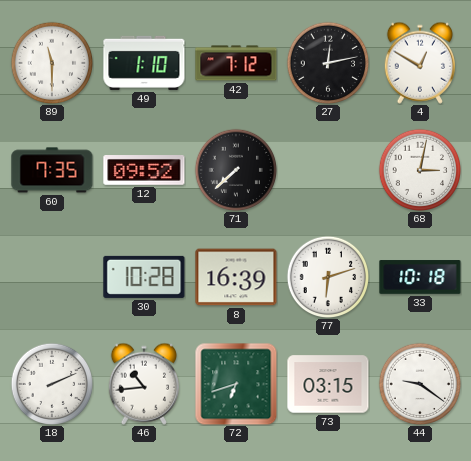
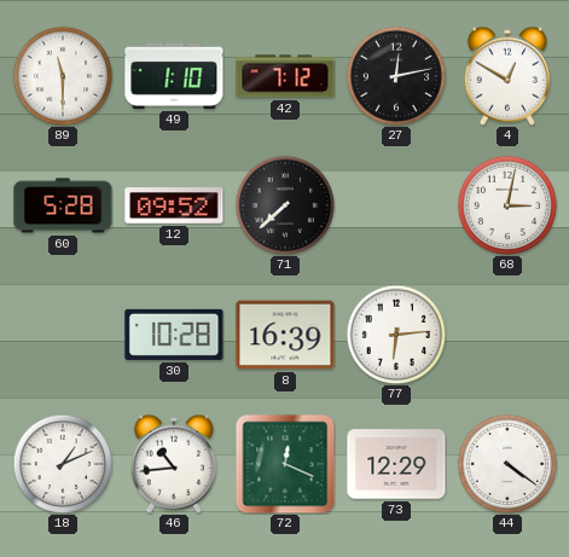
60: 7:35 -> 5:28 (63, 205)
77: 6:12 -> 6:14 (395, 333)
33: 10:18 -> none (420, 277)
18: 2:11 -> 1:11 (62, 463)
72: 6:42 -> 12:19 (285, 464)
73: 03:15 -> 12:29 (396, 464)
44: 9:21 -> 4:21 (506, 463)
